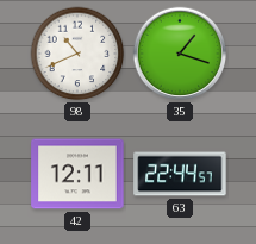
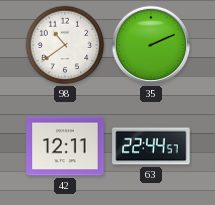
98: 10:41 -> 10:39 (65, 45)
35: 1:18 -> 2:11 (151, 45)
